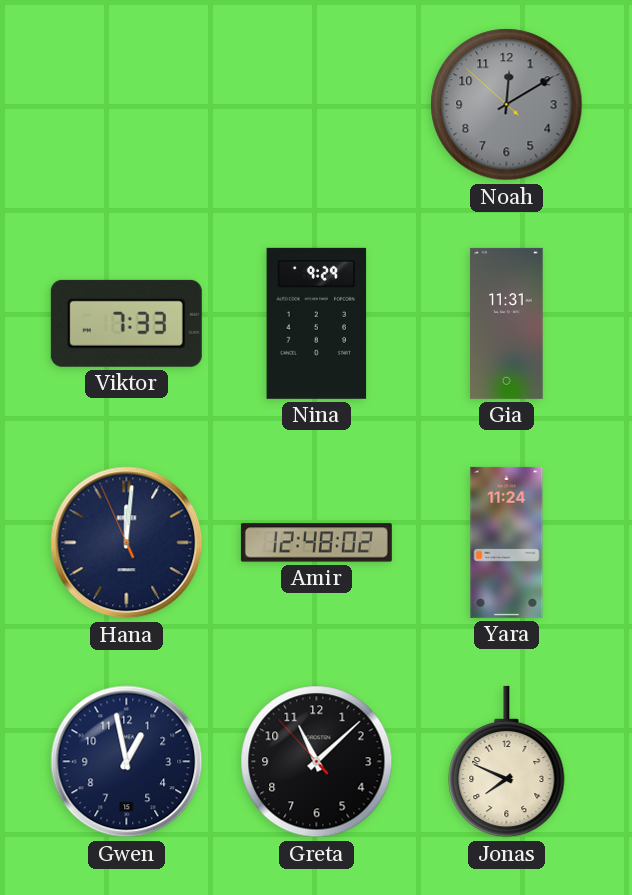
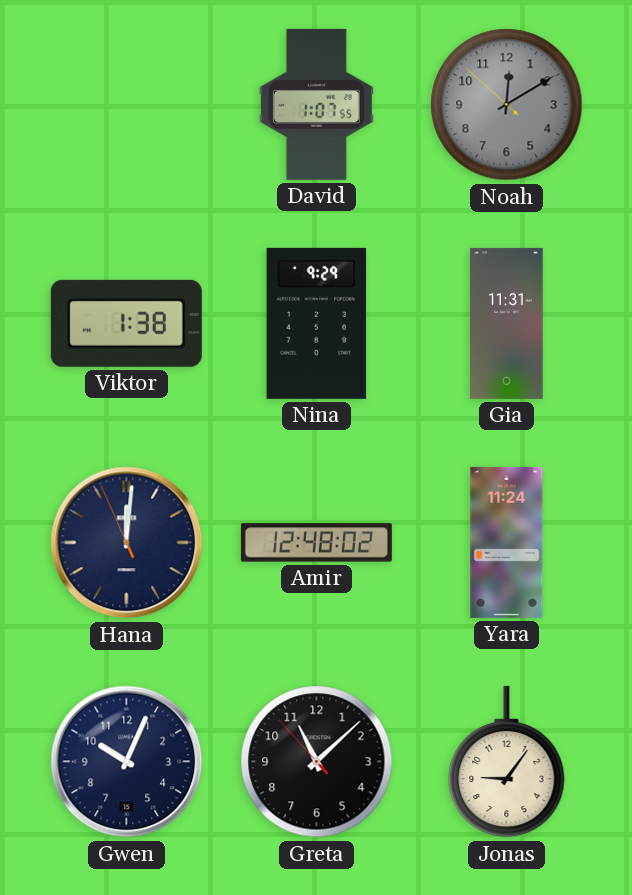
David: none -> 1:07 (316, 104)
Viktor: 7:33 -> 1:38 (126, 323)
Gwen: 12:58 -> 10:04 (127, 762)
Jonas: 7:49 -> 9:06 (507, 762)
